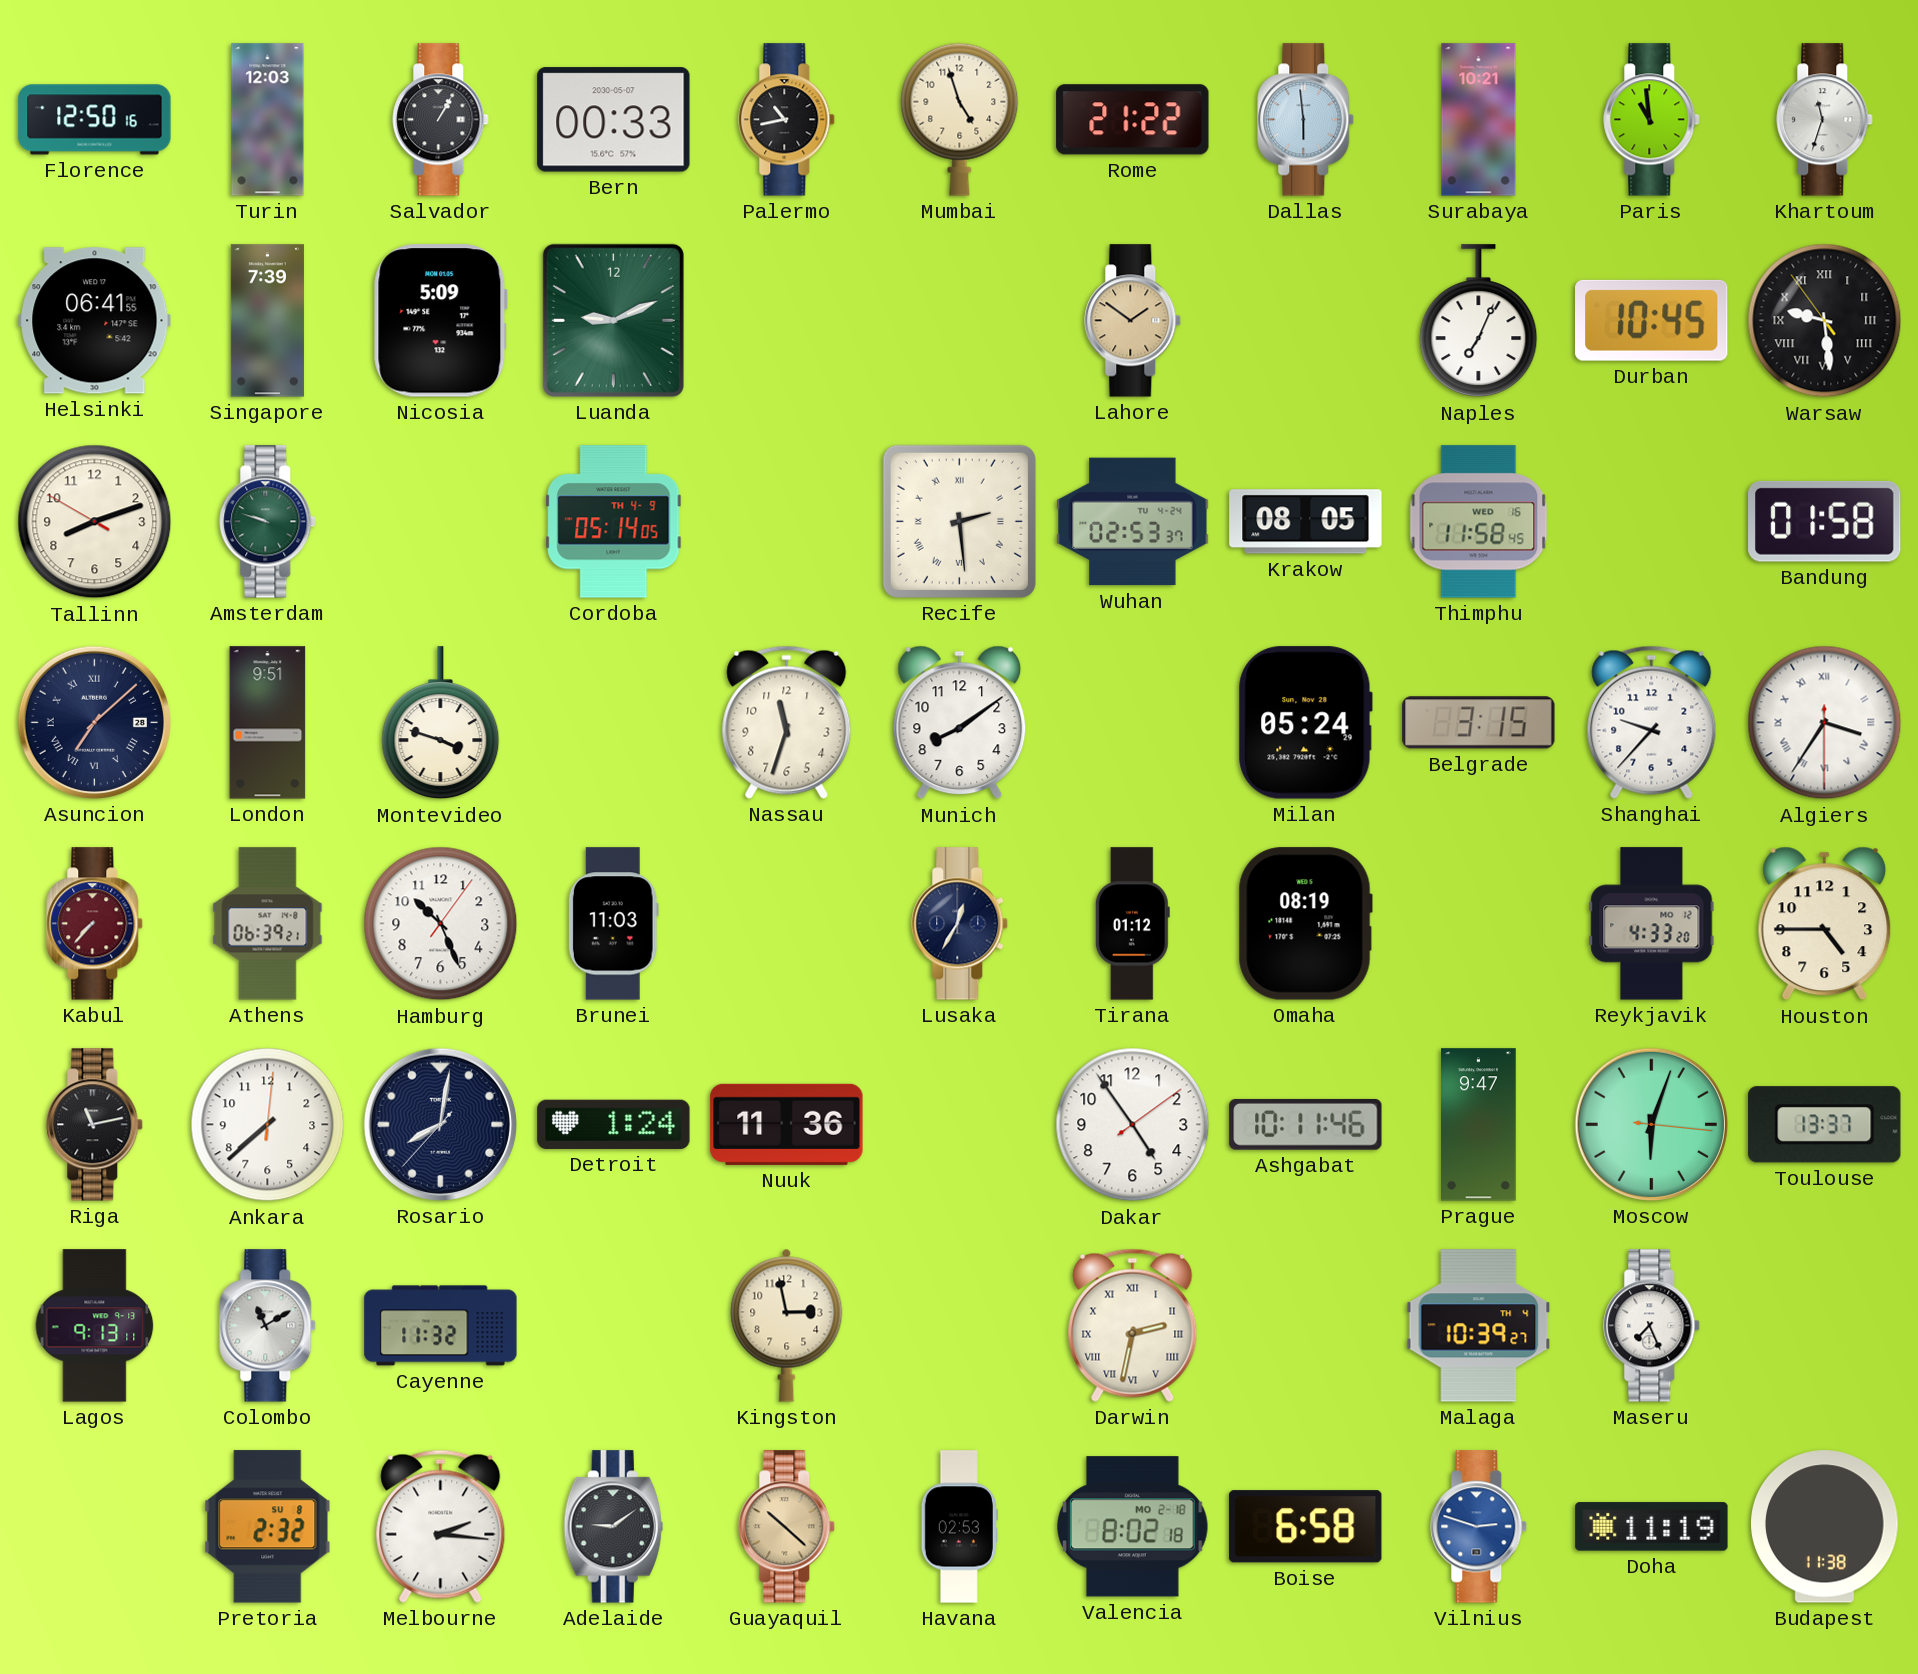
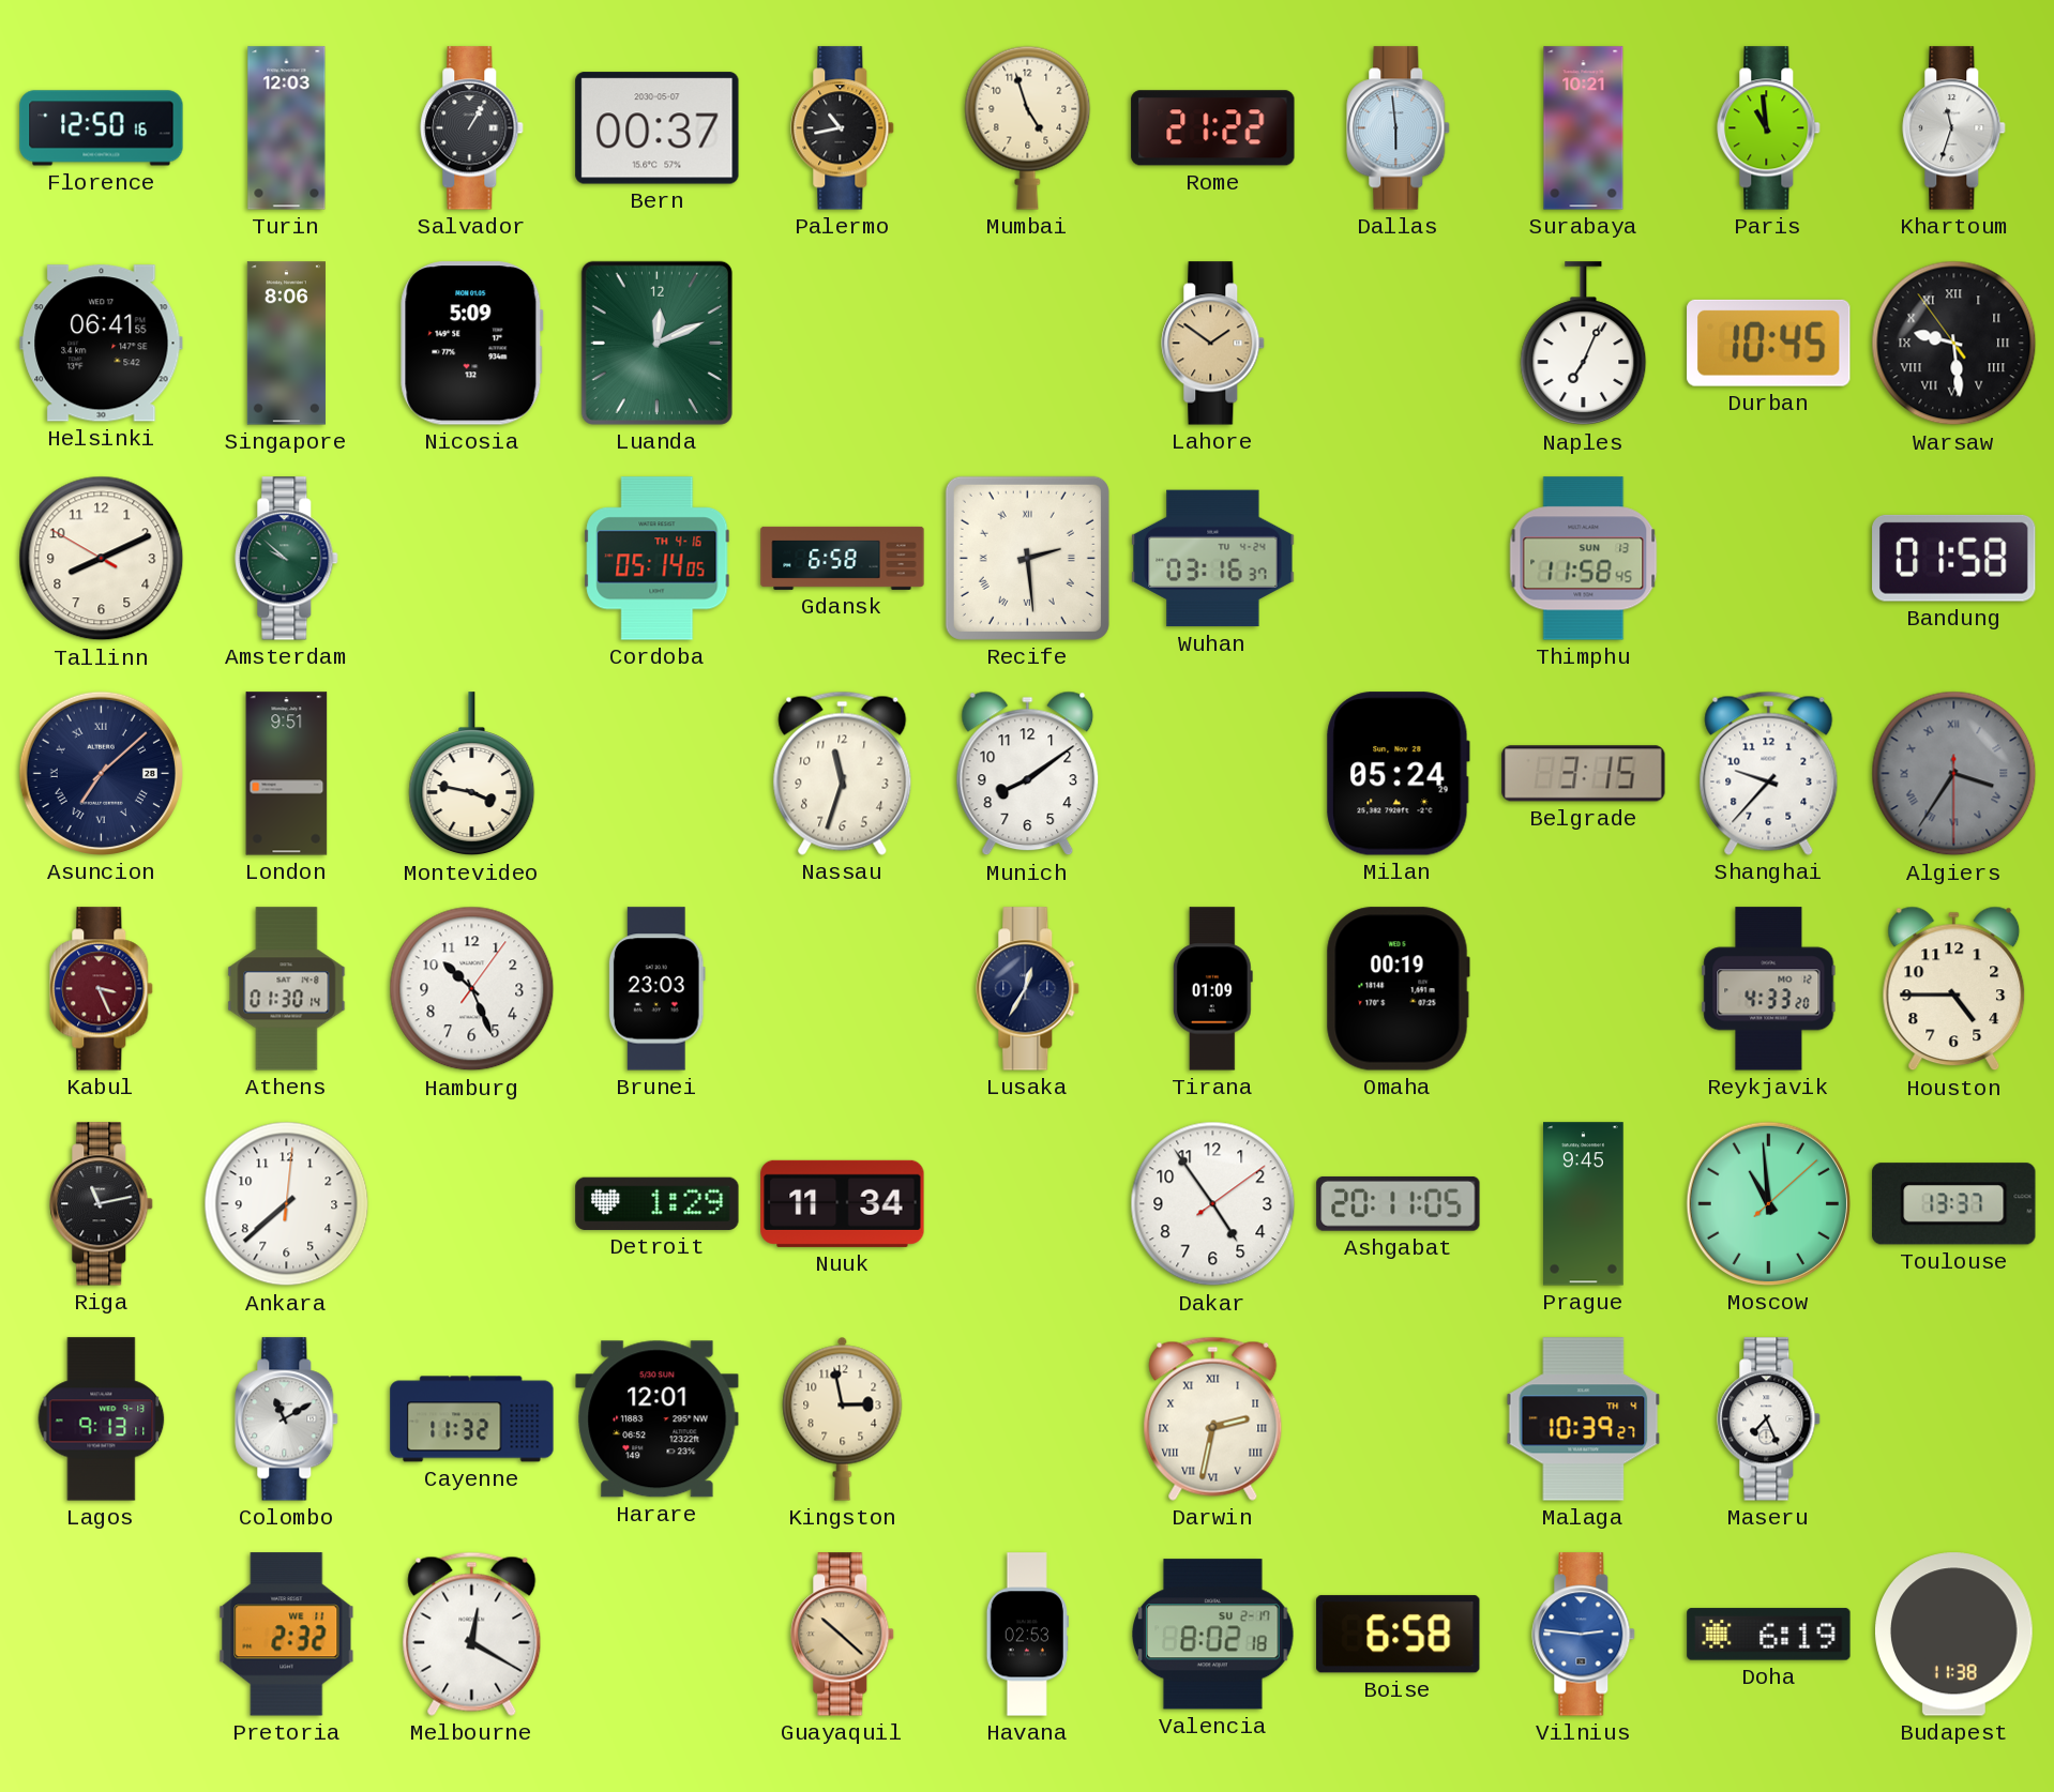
Bern: 00:33 -> 00:37 (658, 128)
Singapore: 7:39 -> 8:06 (286, 344)
Luanda: 9:11 -> 12:11 (656, 343)
Tallinn: 8:11 -> 8:10 (102, 559)
Amsterdam: 9:48 -> 9:52 (287, 559)
Cordoba date: TH 4-9 -> TH 4-16 (658, 559)
Gdansk: none -> 6:58 (843, 558)
Wuhan: 02:53 -> 03:16 (1213, 559)
Krakow: 08:05 -> none (1306, 522)
Thimphu date: WED 16 -> SUN 13 (1584, 559)
Montevideo: 3:48 -> 3:47 (472, 774)
Algiers dial: white -> grey (1954, 774)
Kabul: 7:37 -> 3:26 (102, 989)
Athens: 06:39 -> 01:30 (287, 989)
Brunei: 11:03 -> 23:03 (656, 989)
Tirana: 01:12 -> 01:09 (1212, 989)
Omaha: 08:19 -> 00:19 (1398, 989)
Rosario: 8:01 -> none (440, 1124)
Detroit: 1:24 -> 1:29 (658, 1203)
Nuuk: 11:36 -> 11:34 (843, 1203)
Ashgabat: 10:11 -> 20:11 (1399, 1204)
Prague: 9:47 -> 9:45 (1584, 1204)
Moscow: 6:03 -> 10:59 (1768, 1203)
Harare: none -> 12:01 (658, 1419)
Pretoria date: SU 8 -> WE 11 (287, 1635)
Melbourne: 2:16 -> 12:20 (472, 1634)
Adelaide: 9:09 -> none (613, 1527)
Valencia date: MO 2-18 -> SU 2-17 (1213, 1635)
Vilnius: 2:48 -> 2:46 (1584, 1635)
Doha: 11:19 -> 6:19 (1769, 1635)
